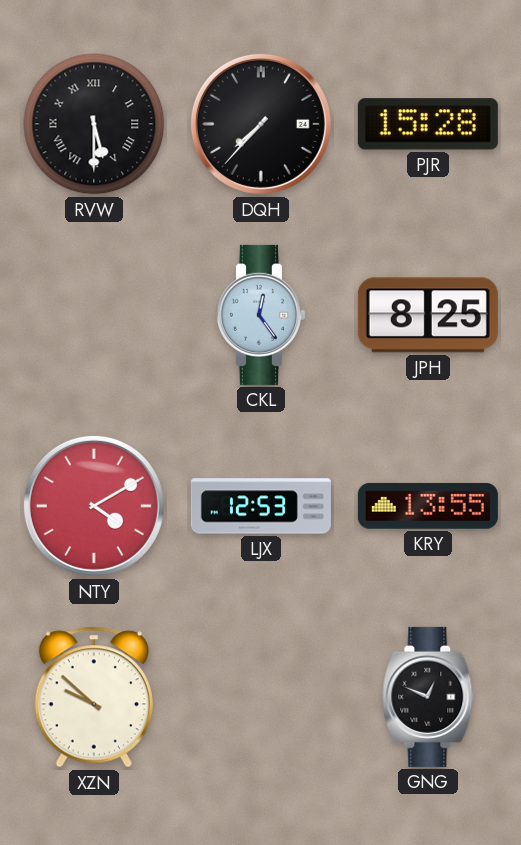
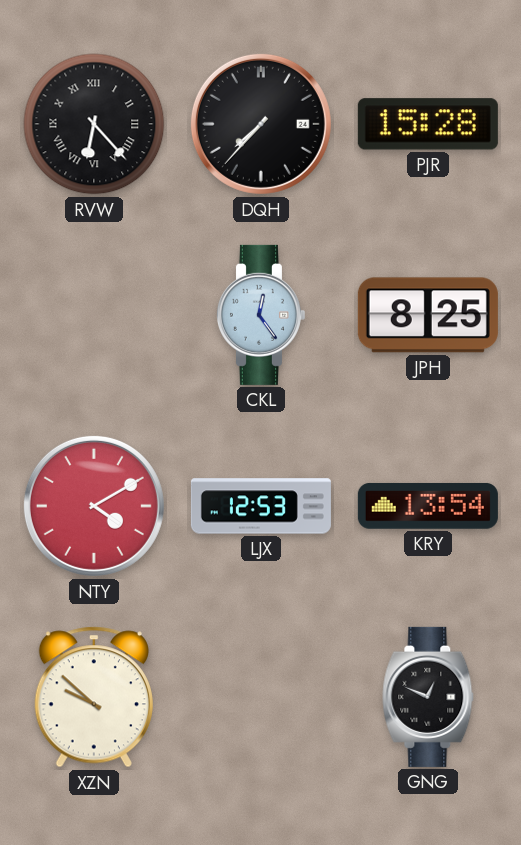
RVW: 5:30 -> 6:23 (94, 124)
KRY: 13:55 -> 13:54 (428, 506)
